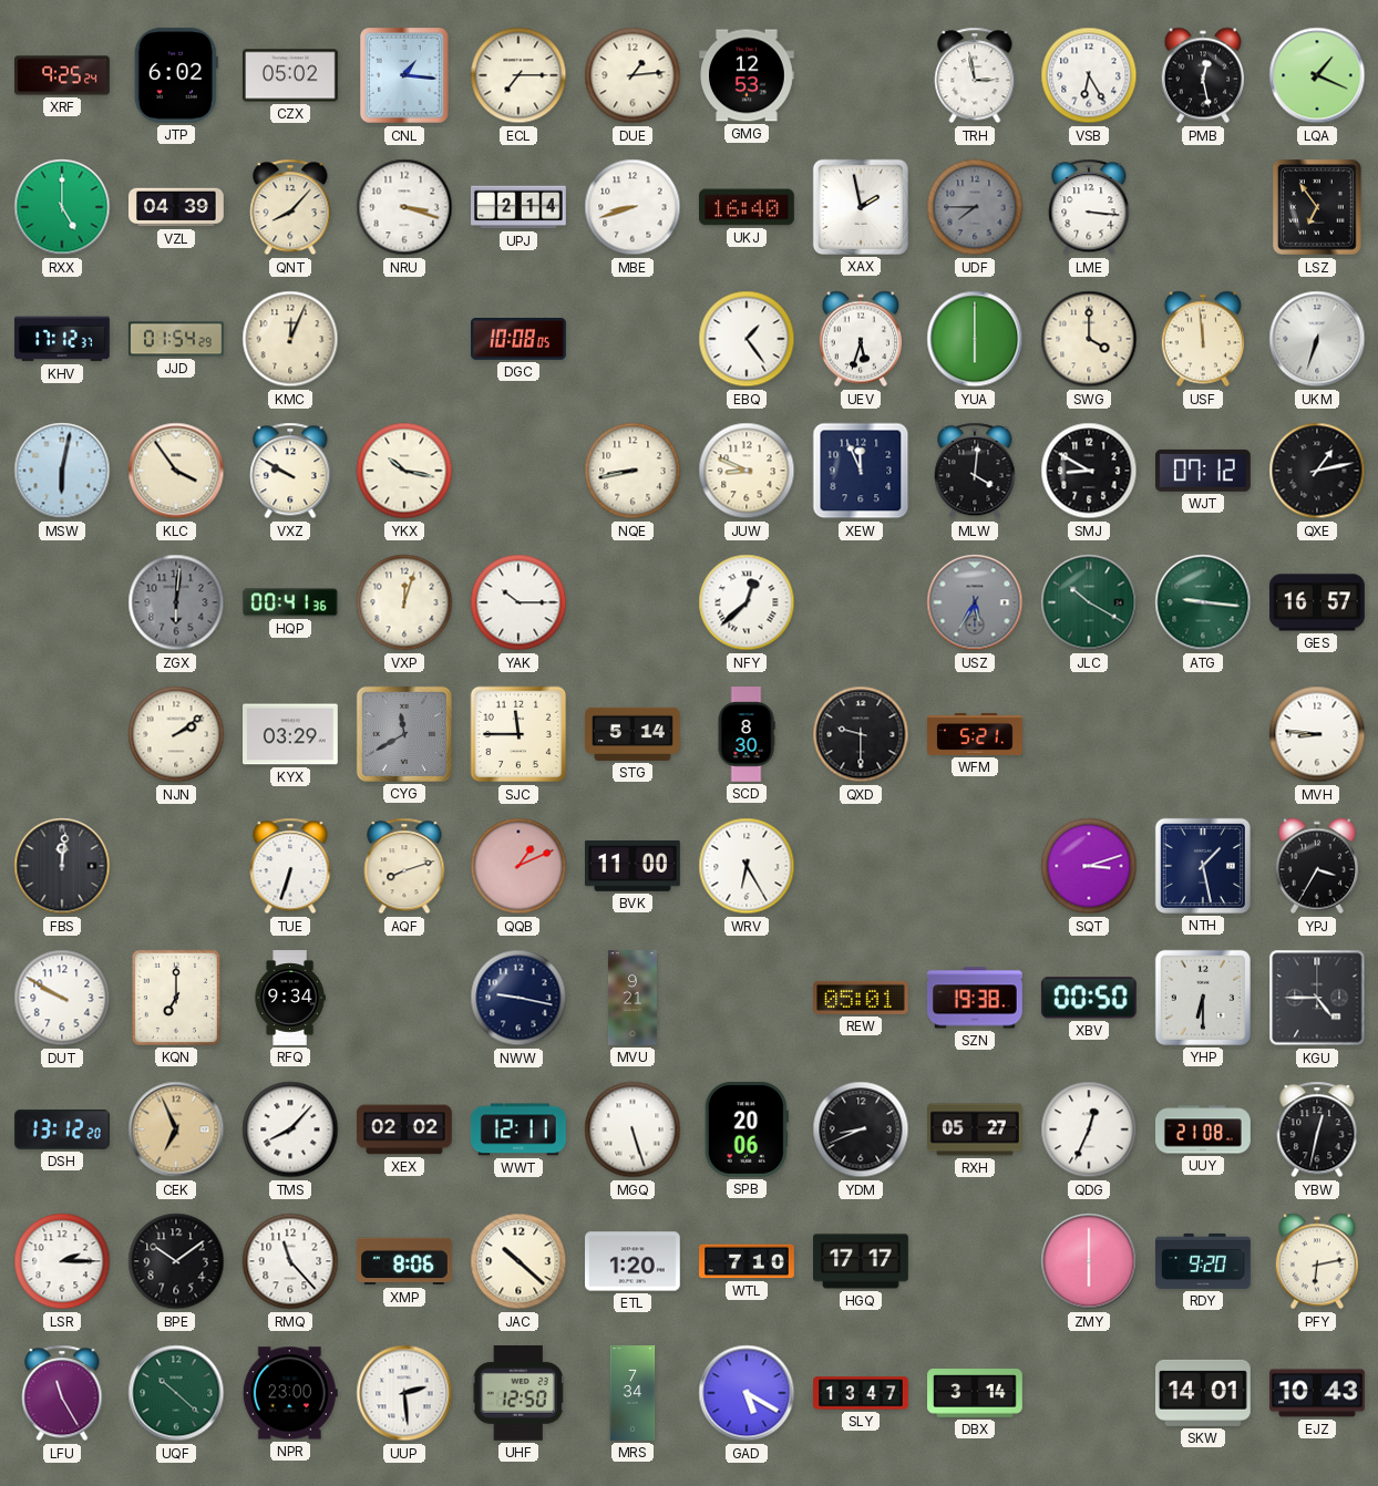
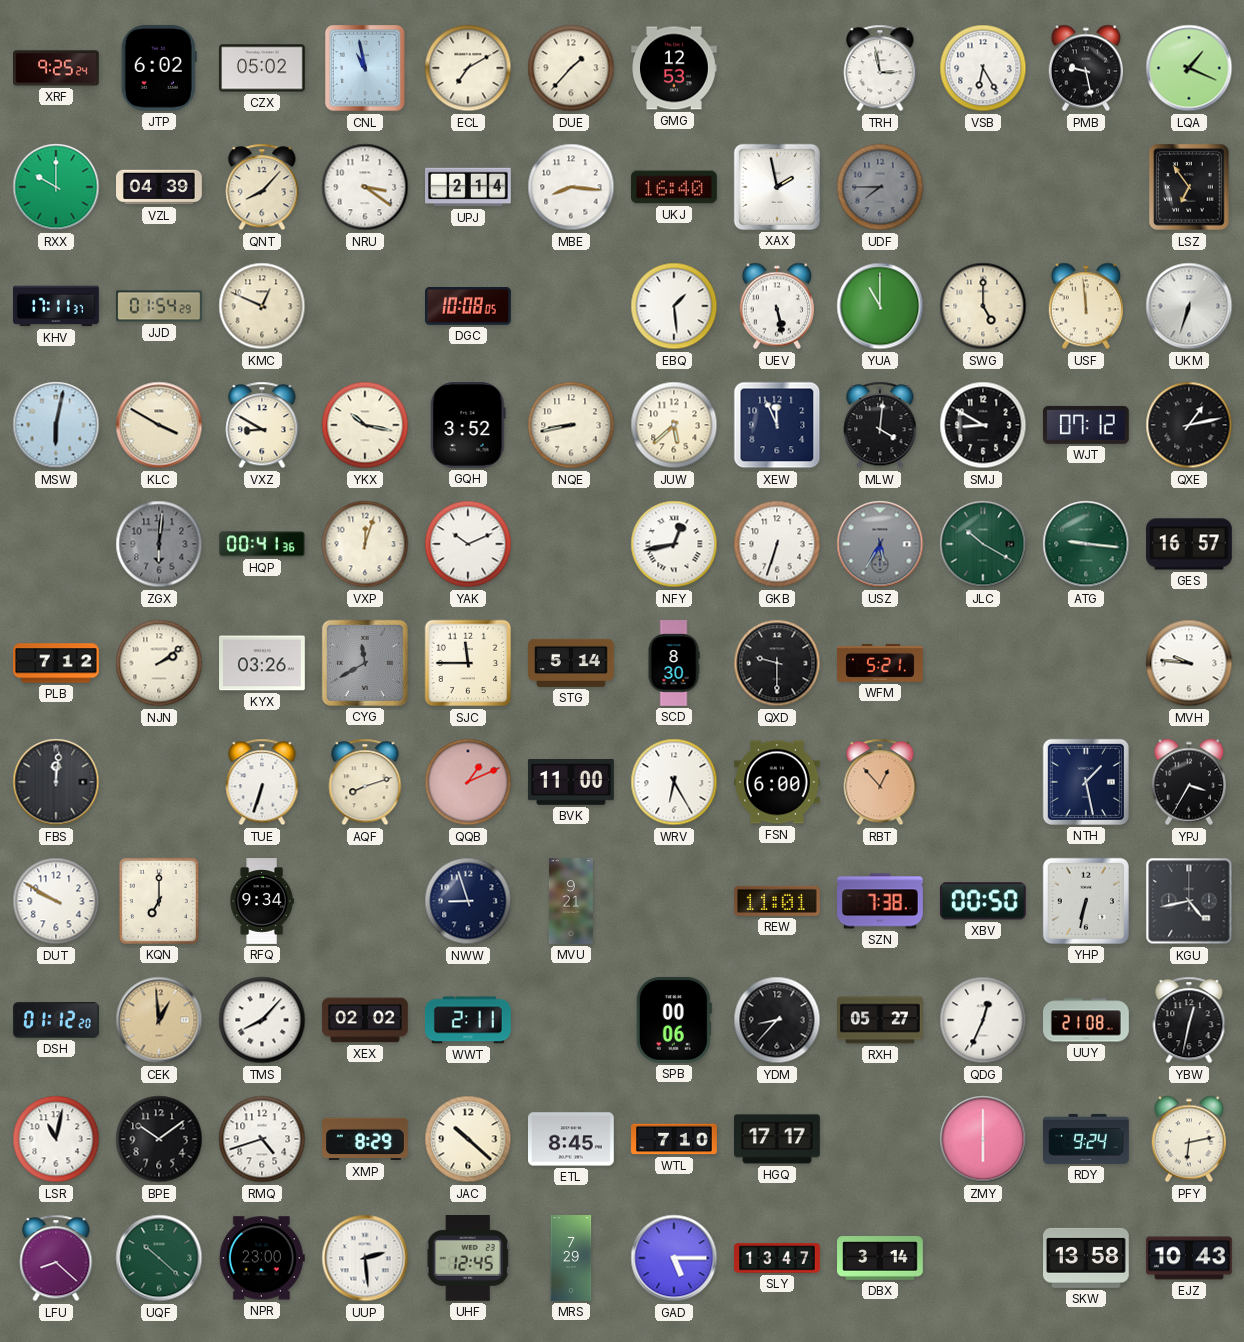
CNL: 1:16 -> 10:58 (366, 68)
ECL: 7:15 -> 7:10 (468, 68)
DUE: 1:14 -> 1:37 (571, 68)
PMB: 12:28 -> 9:28 (1085, 68)
RXX: 5:00 -> 10:00 (56, 187)
NRU: 3:18 -> 3:21 (365, 187)
MBE: 8:42 -> 8:16 (571, 187)
LME: 3:16 -> none (1089, 207)
KHV: 17:12 -> 17:11 (57, 306)
KMC: 12:04 -> 12:49 (262, 306)
EBQ: 1:24 -> 1:29 (674, 306)
UEV: 5:33 -> 5:28 (776, 306)
YUA: 6:00 -> 11:00 (880, 306)
SWG: 4:00 -> 5:00 (983, 306)
KLC: 3:54 -> 3:50 (159, 425)
VXZ: 9:50 -> 8:50 (262, 425)
GQH: none -> 3:52 (468, 426)
JUW: 8:49 -> 5:38 (674, 425)
YAK: 10:15 -> 10:11 (468, 544)
NFY: 12:38 -> 12:43 (674, 544)
GKB: none -> 6:33 (777, 544)
PLB: none -> 7:12 (57, 663)
KYX: 03:29 -> 03:26 (263, 663)
MVH: 8:46 -> 9:46 (1189, 663)
FSN: none -> 6:00 (778, 782)
RBT: none -> 12:53 (880, 782)
SQT: 3:12 -> none (1089, 866)
NWW: 9:17 -> 8:57 (468, 901)
REW: 05:01 -> 11:01 (778, 901)
SZN: 19:38 -> 7:38 (881, 901)
YHP: 6:30 -> 6:32 (1086, 901)
KGU: 4:45 -> 4:43 (1189, 901)
DSH: 13:12 -> 01:12 (57, 1020)
CEK: 6:56 -> 12:59 (159, 1020)
WWT: 12:11 -> 2:11 (468, 1020)
MGQ: 5:27 -> none (633, 1129)
SPB: 20:06 -> 00:06 (674, 1020)
YDM: 8:41 -> 8:37 (777, 1020)
LSR: 2:15 -> 11:02 (56, 1139)
RMQ: 11:23 -> 4:42 (262, 1139)
XMP: 8:06 -> 8:29 (366, 1139)
ETL: 1:20 -> 8:45 (572, 1139)
RDY: 9:20 -> 9:24 (1087, 1139)
LFU: 11:25 -> 8:22 (56, 1258)
UHF: 12:50 -> 12:45 (468, 1259)
MRS: 7:34 -> 7:29 (571, 1258)
GAD: 5:20 -> 5:15 (674, 1258)
SKW: 14:01 -> 13:58 (1087, 1258)
